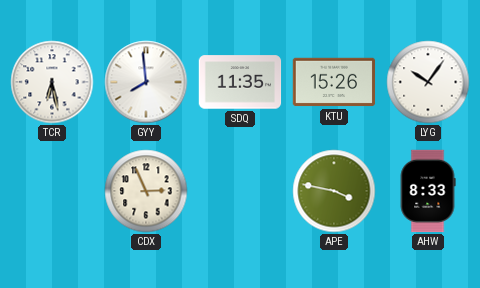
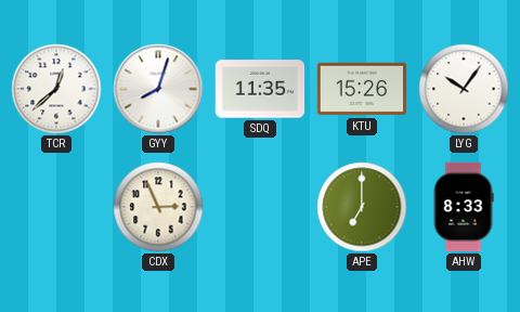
TCR: 6:28 -> 12:38 (56, 89)
GYY: 7:59 -> 8:03 (158, 89)
APE: 3:47 -> 7:00 (362, 207)
